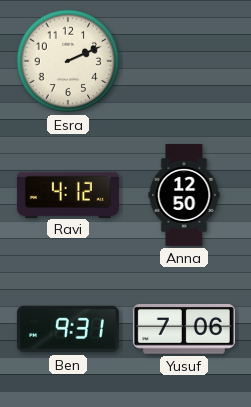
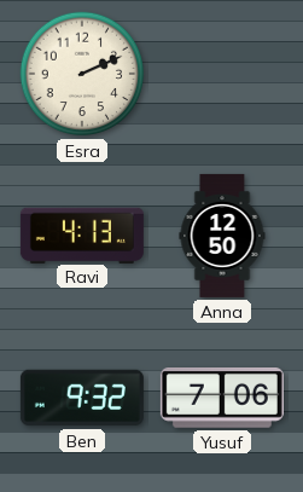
Ravi: 4:12 -> 4:13 (82, 235)
Ben: 9:31 -> 9:32 (82, 398)
